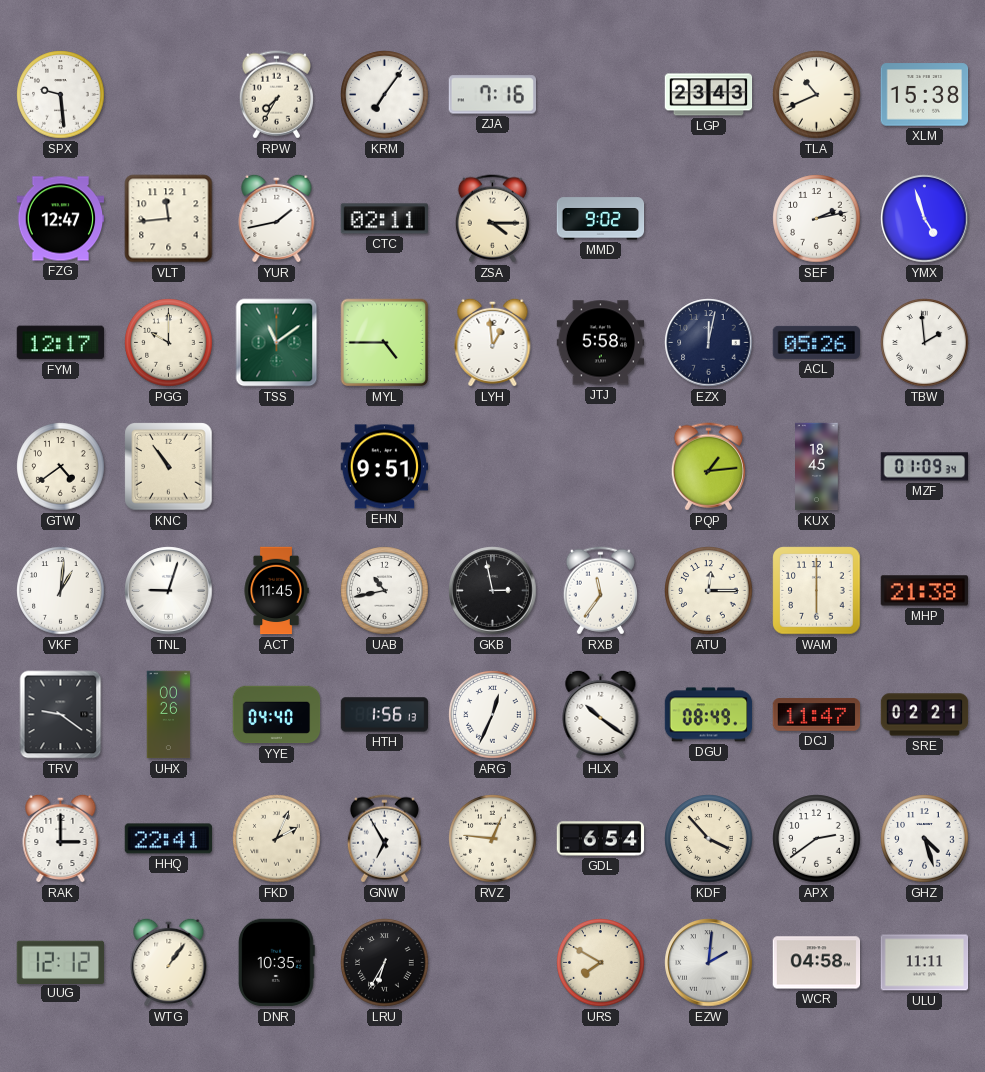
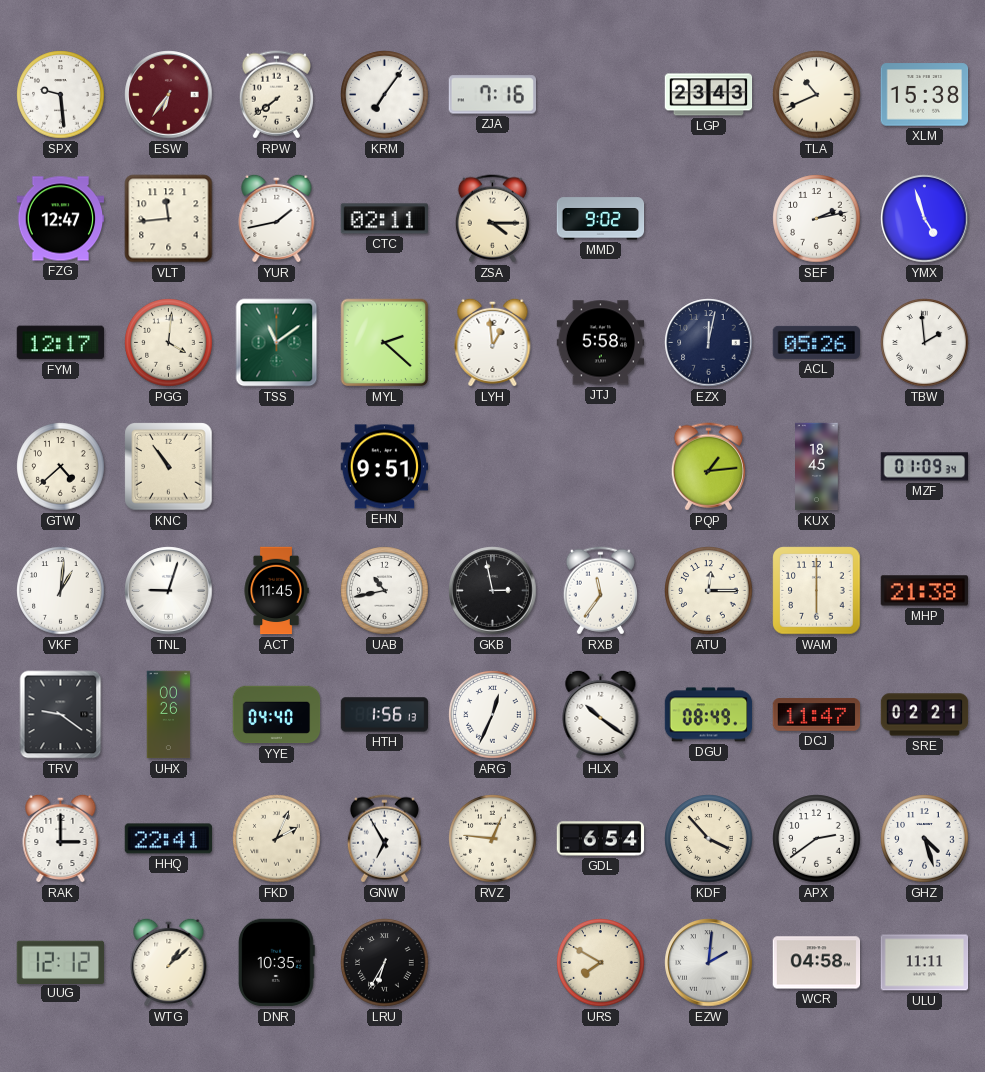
ESW: none -> 6:36 (169, 95)
RPW: 7:35 -> 7:39 (276, 95)
PGG: 10:00 -> 4:01 (169, 343)
MYL: 4:45 -> 2:22 (385, 343)
GTW: 4:39 -> 4:38 (61, 467)
WTG: 1:06 -> 1:08 (169, 962)
